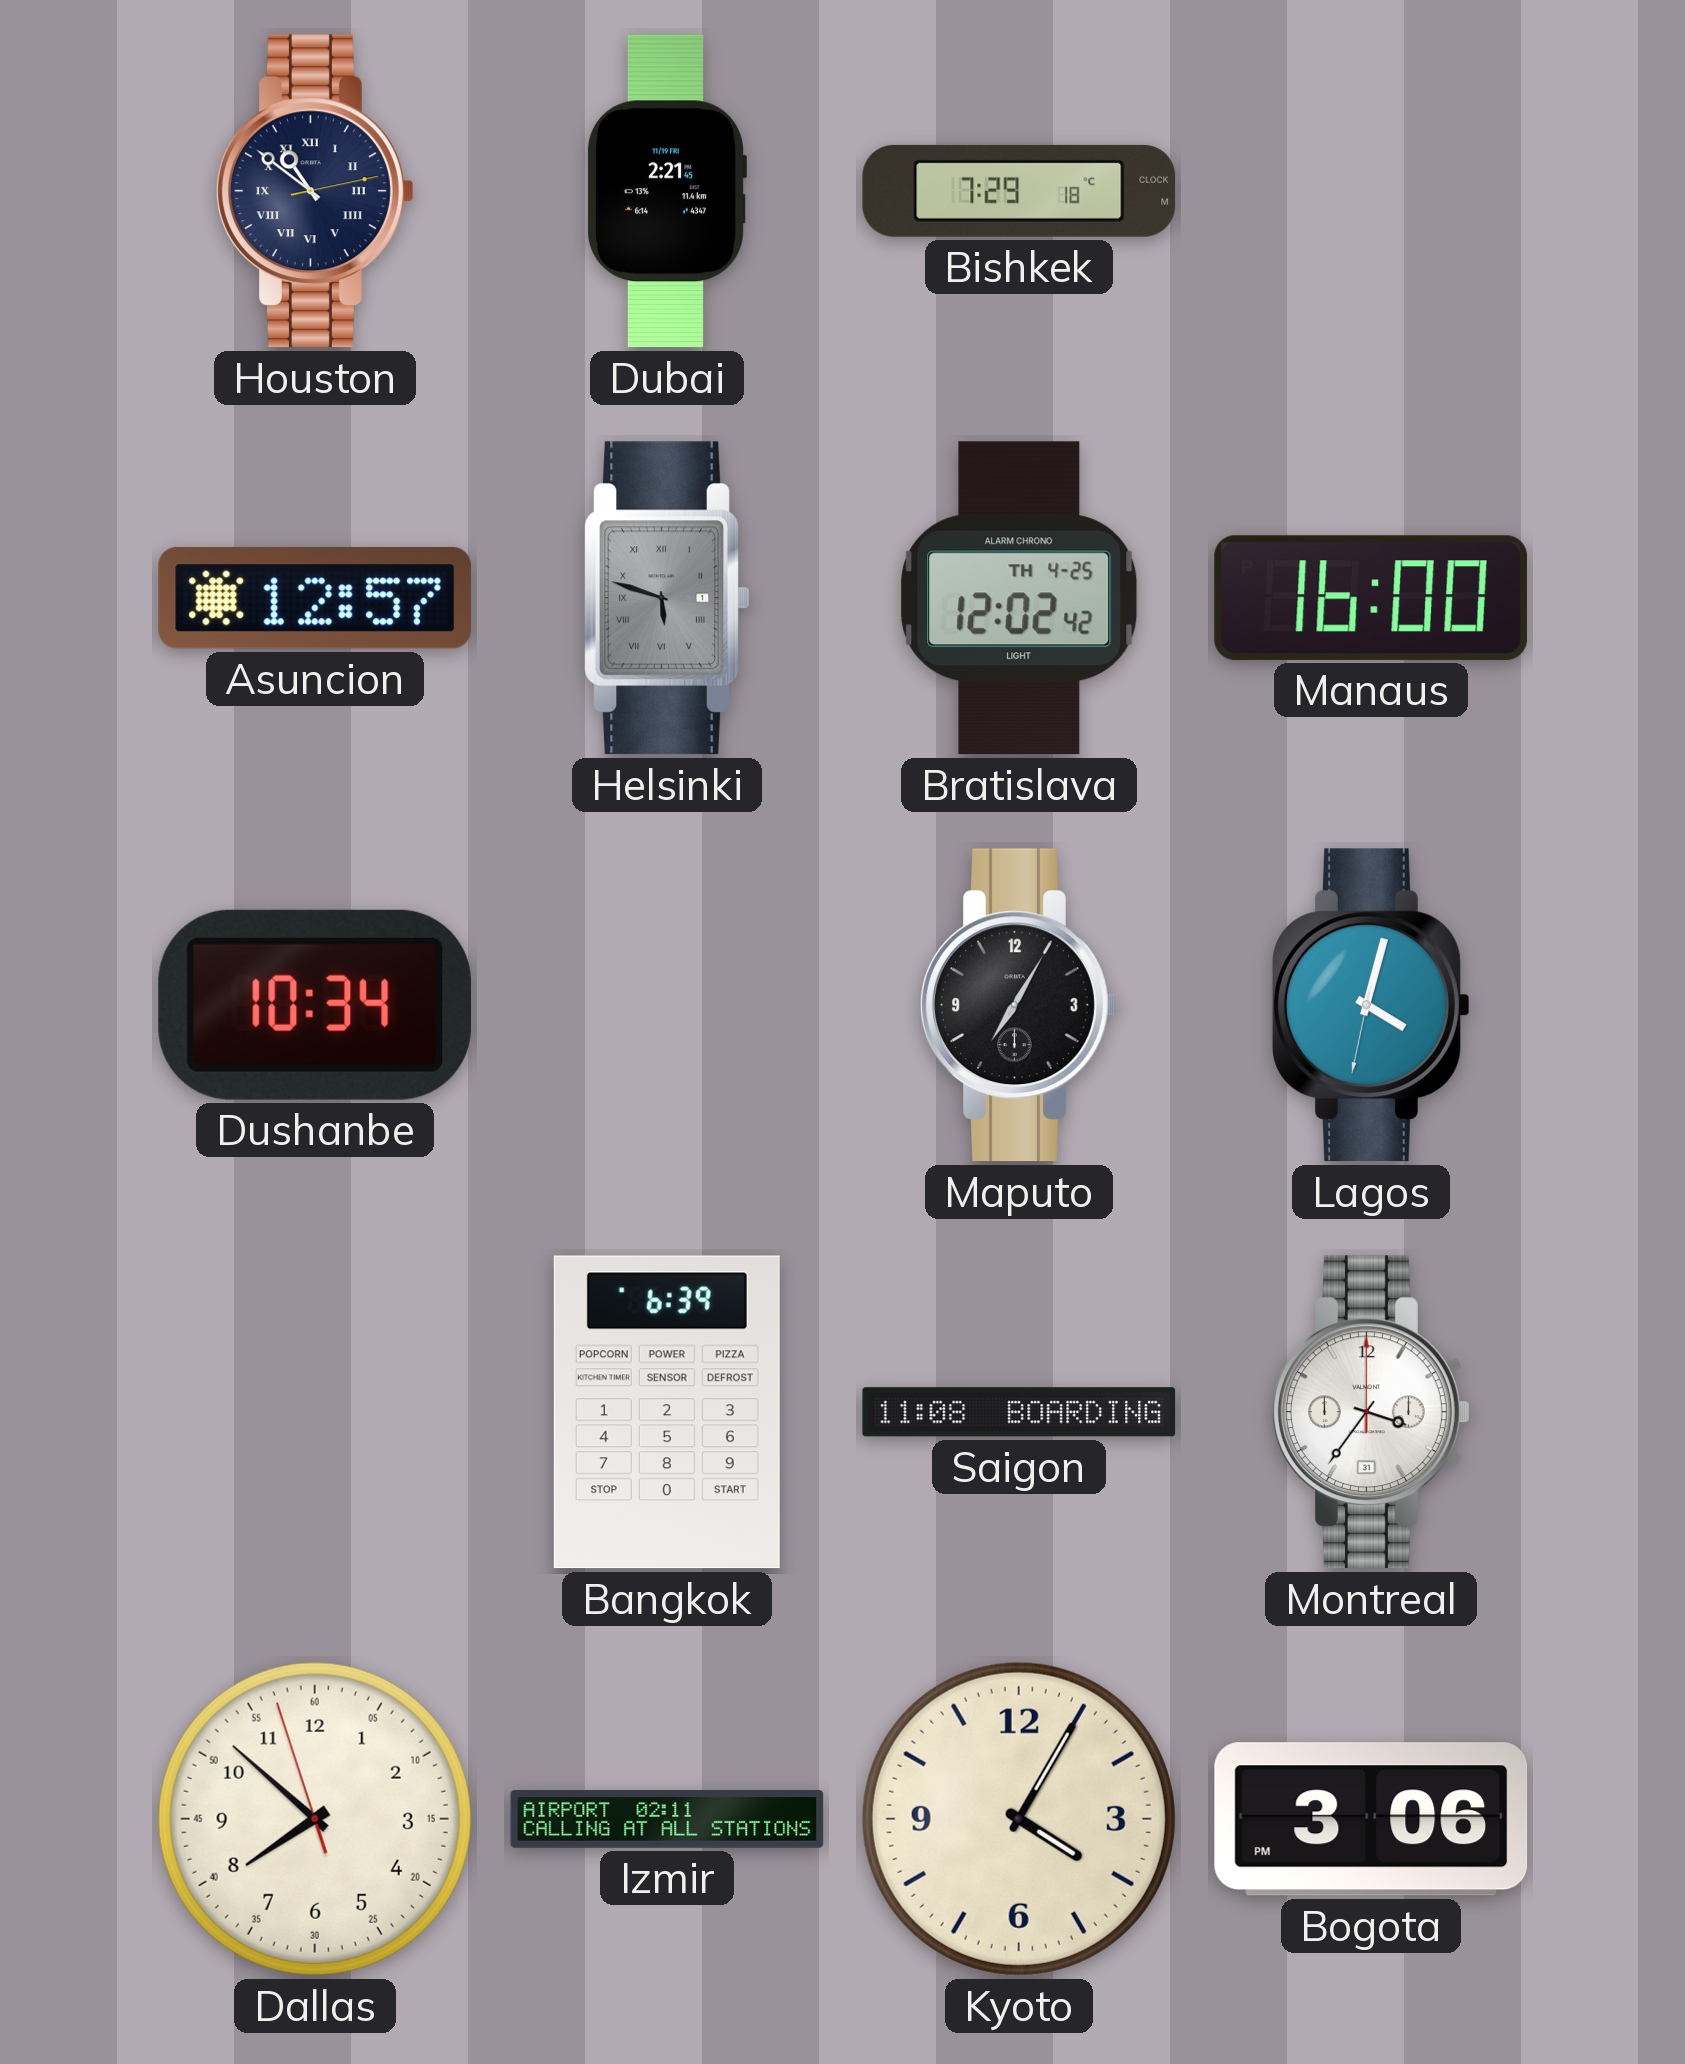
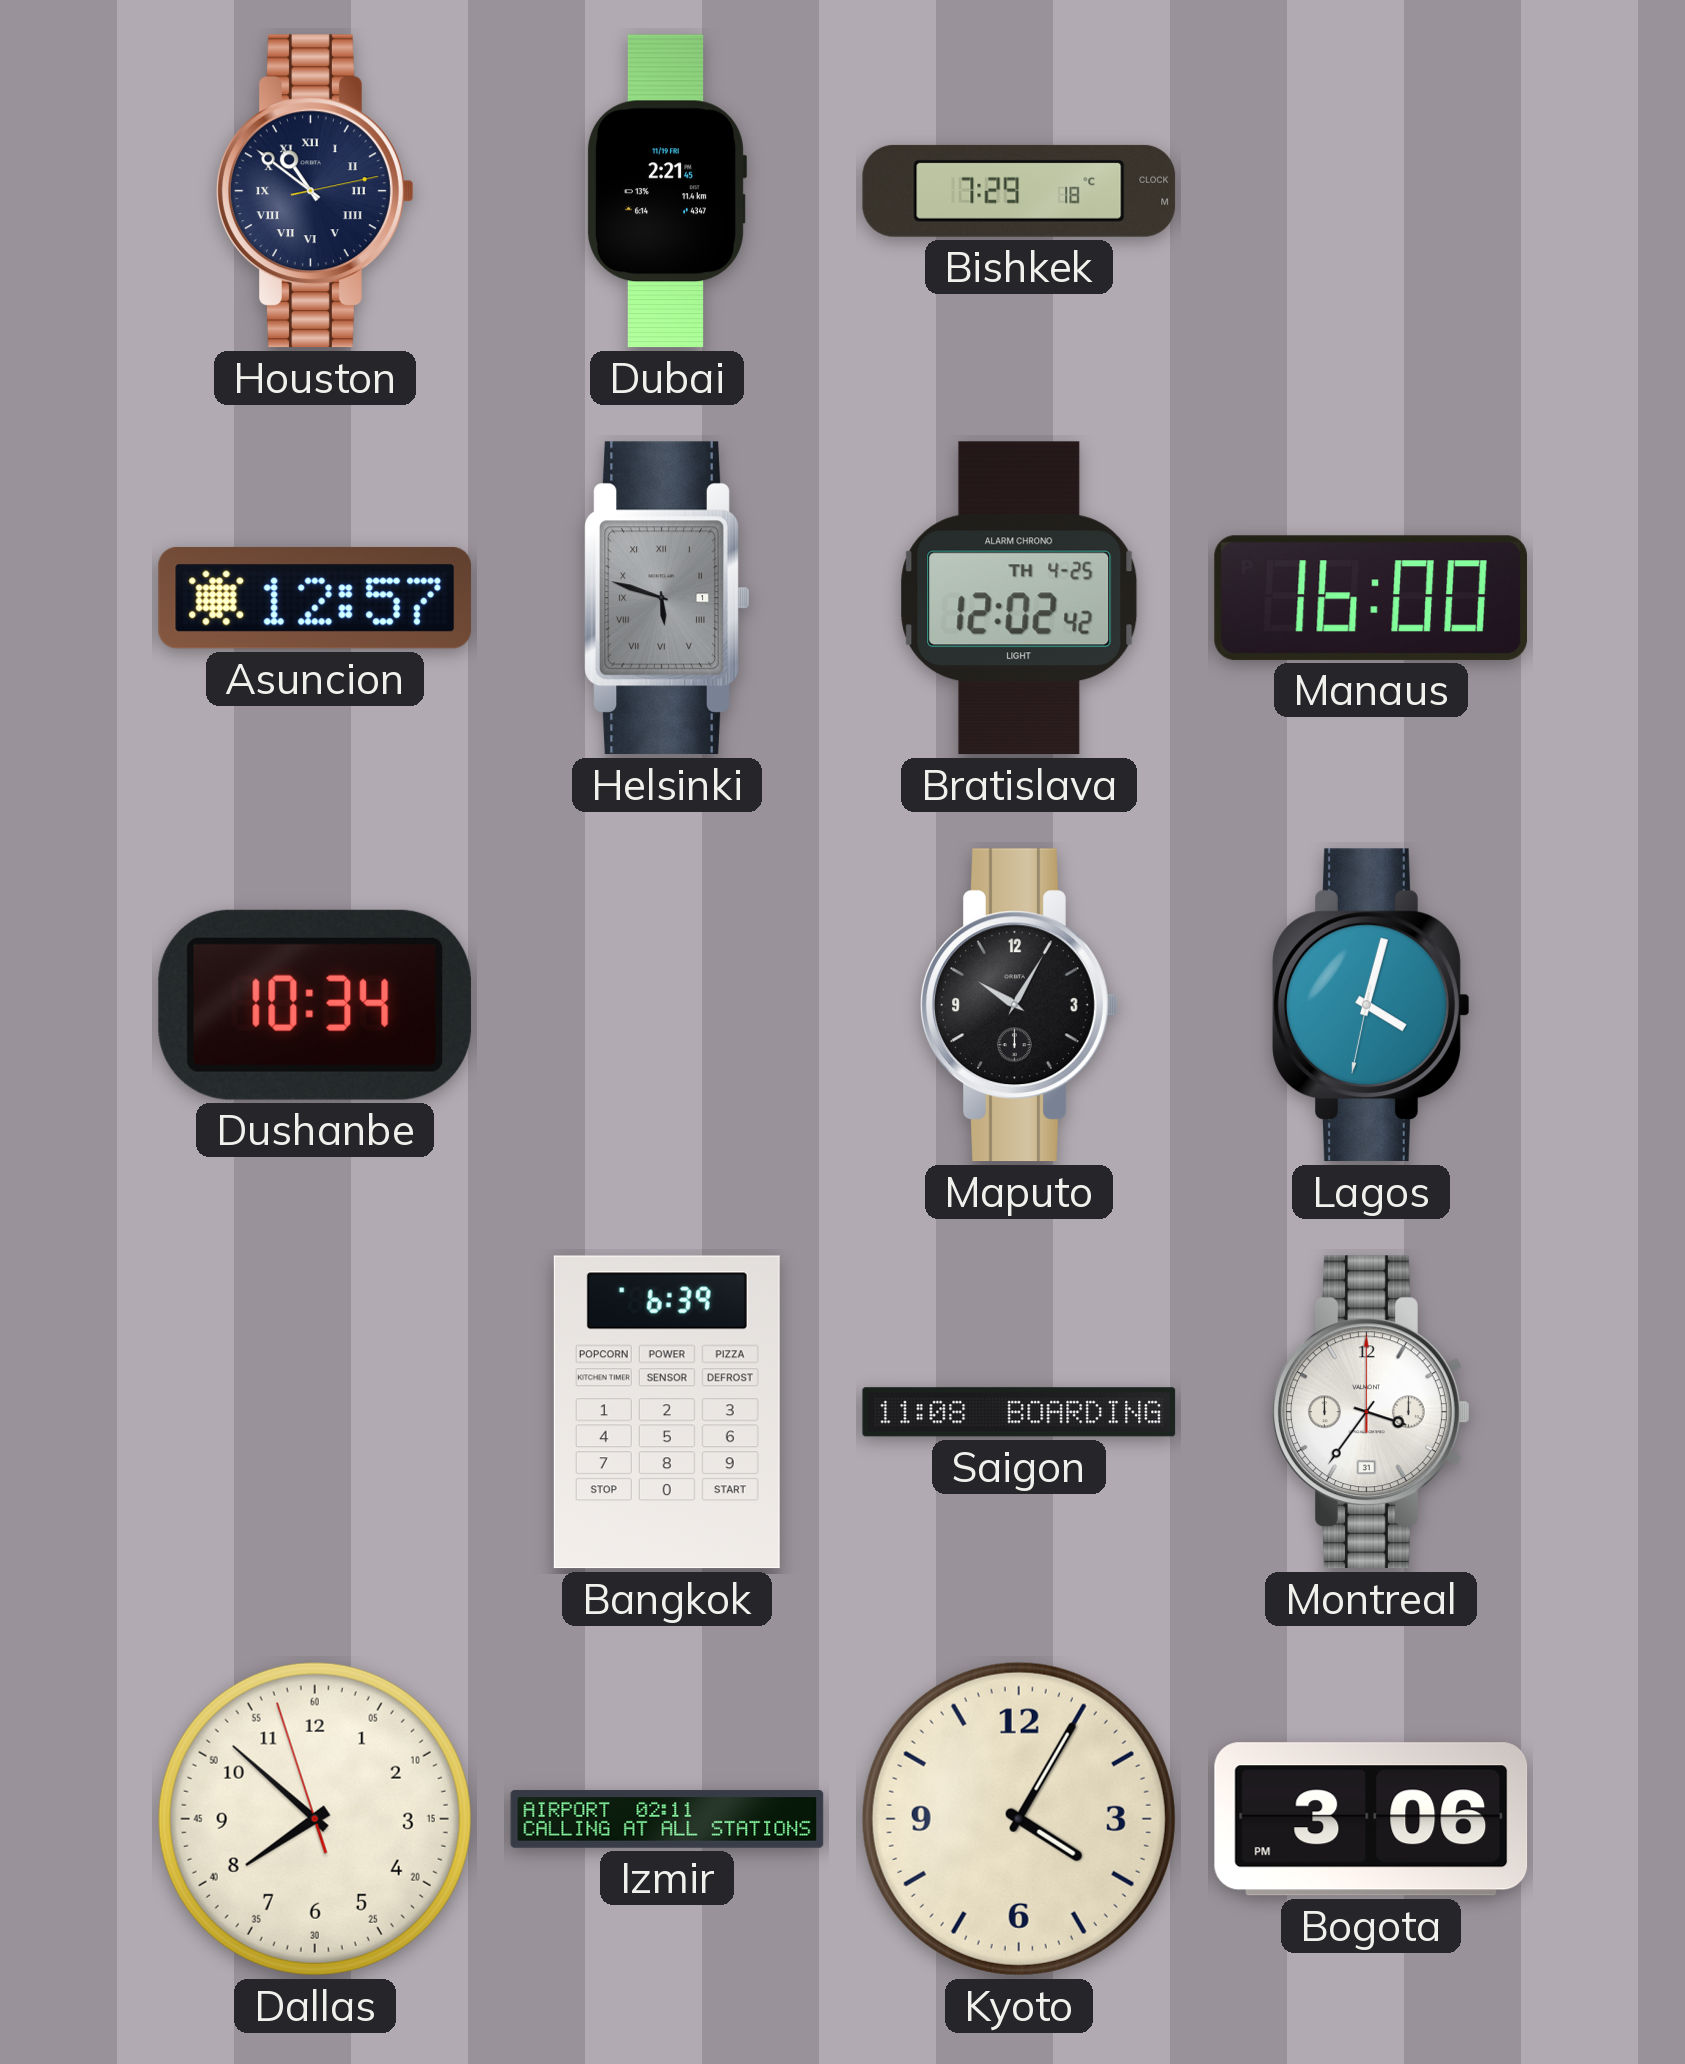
Maputo: 7:05 -> 10:05 (1020, 1005)
